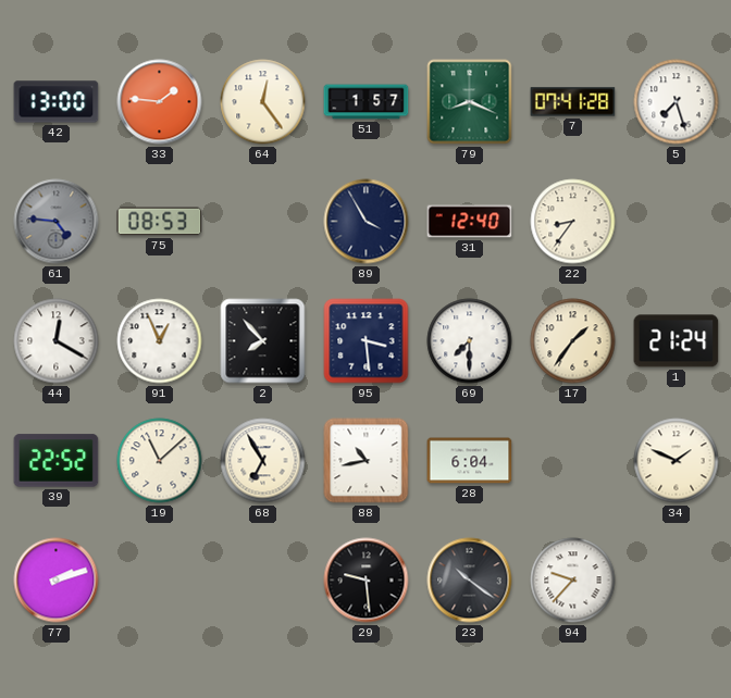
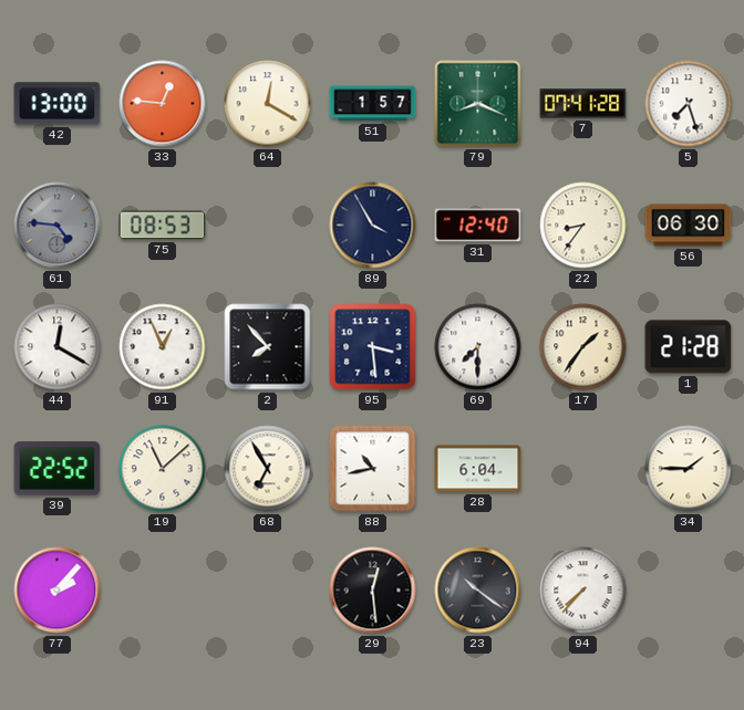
33: 1:46 -> 12:46 (163, 104)
64: 12:24 -> 12:20 (268, 104)
56: none -> 06:30 (689, 226)
1: 21:24 -> 21:28 (689, 347)
34: 1:49 -> 1:45 (689, 469)
77: 2:12 -> 2:07 (58, 591)
29: 9:29 -> 12:29 (373, 591)
94: 9:37 -> 7:37 (583, 591)
